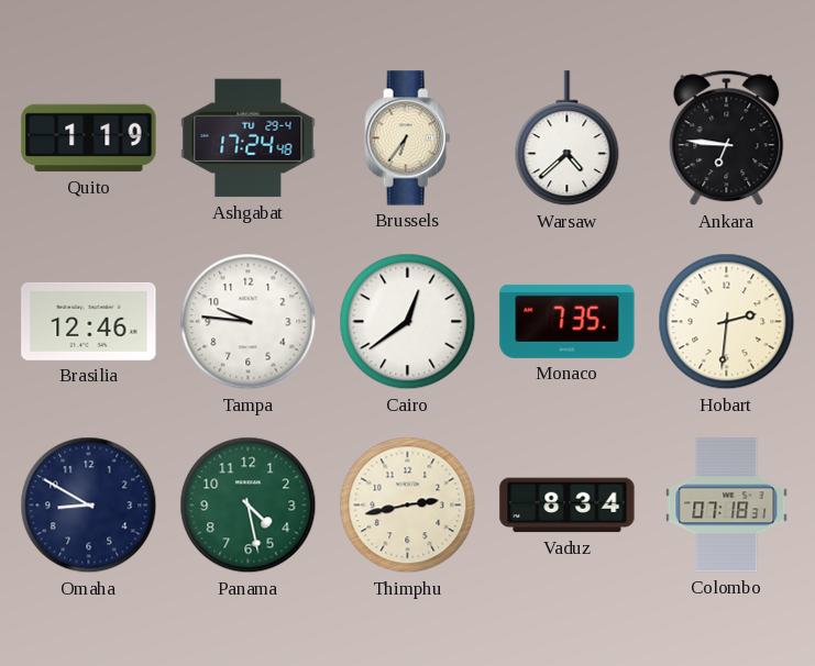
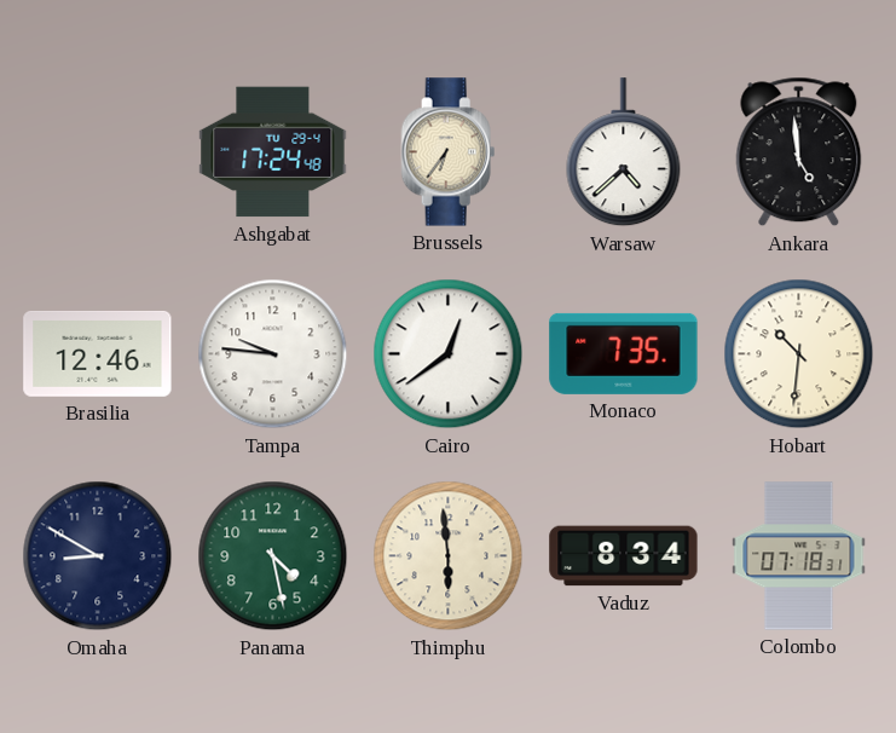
Quito: 1:19 -> none (89, 138)
Ankara: 6:46 -> 4:59 (799, 152)
Hobart: 2:31 -> 10:31 (799, 354)
Thimphu: 2:43 -> 5:59 (449, 556)
